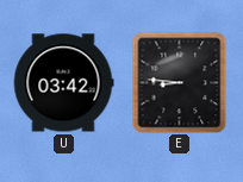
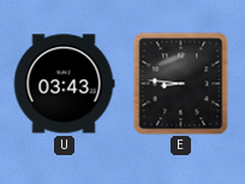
U: 03:42 -> 03:43 (64, 84)
